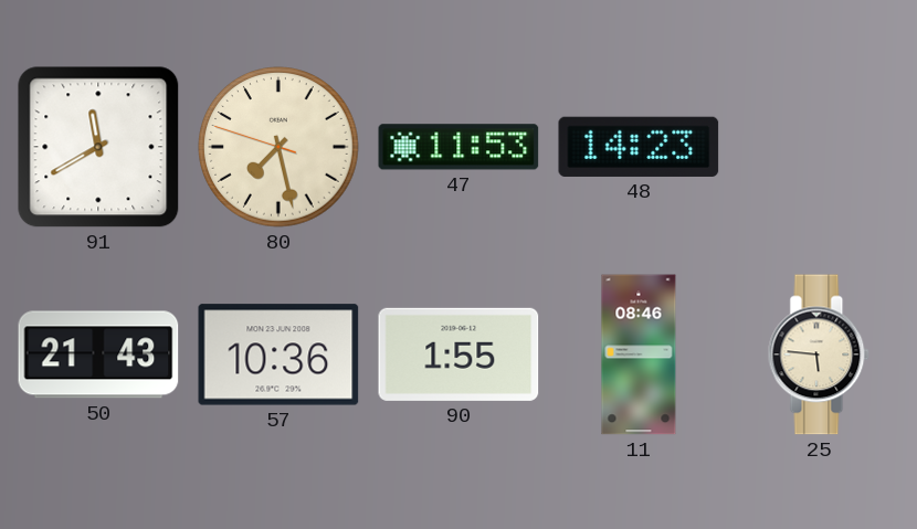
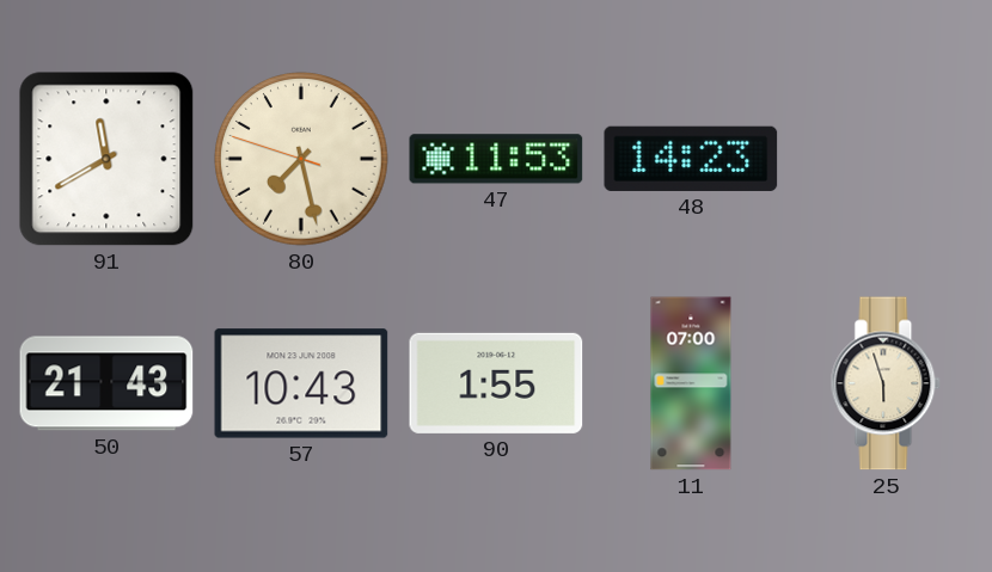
57: 10:36 -> 10:43 (301, 383)
11: 08:46 -> 07:00 (691, 383)
25: 5:46 -> 5:57 (886, 383)
